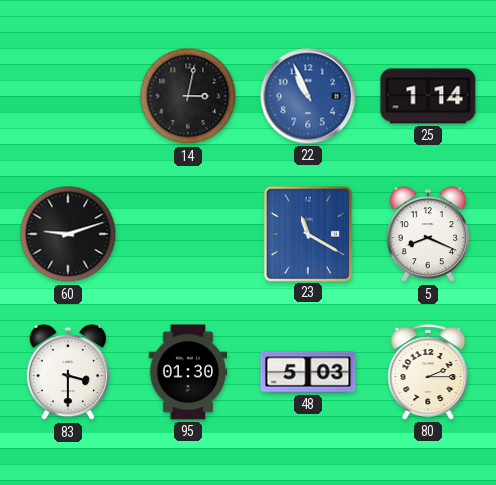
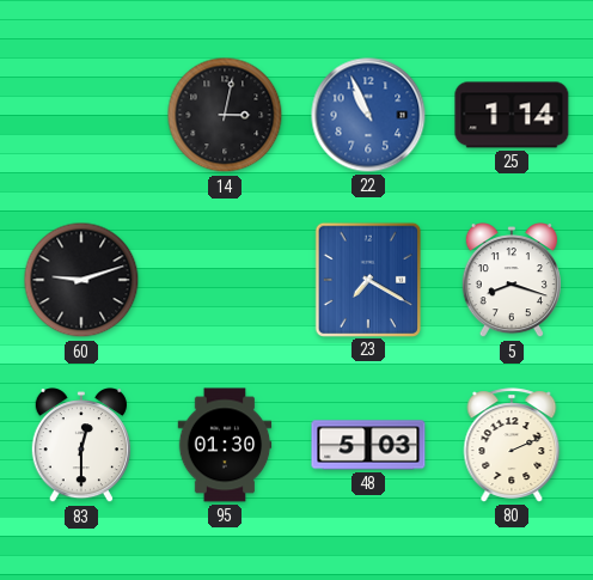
23: 11:20 -> 7:20 (368, 279)
5: 8:19 -> 8:18 (512, 281)
83: 3:30 -> 12:30 (81, 446)
80: 2:15 -> 2:11 (512, 445)
